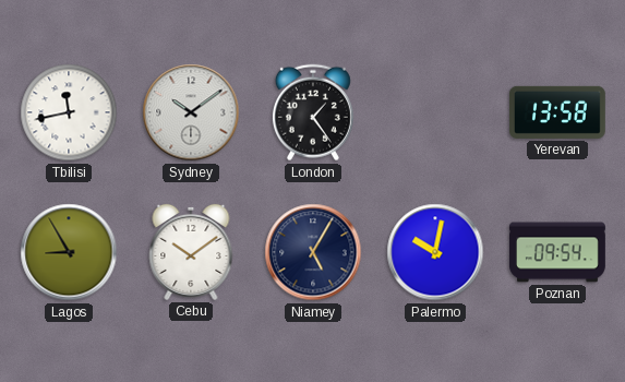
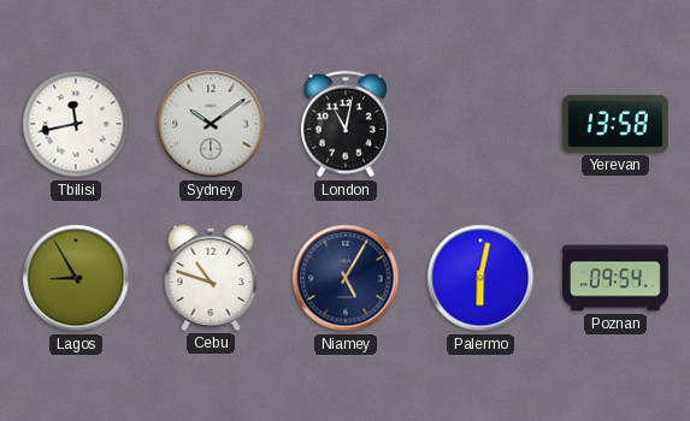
London: 1:24 -> 11:02 (346, 124)
Cebu: 10:09 -> 10:48 (211, 278)
Palermo: 10:02 -> 6:02 (480, 278)
